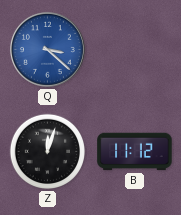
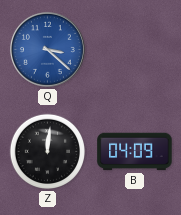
Z: 12:03 -> 12:01 (48, 152)
B: 11:12 -> 04:09 (135, 152)
